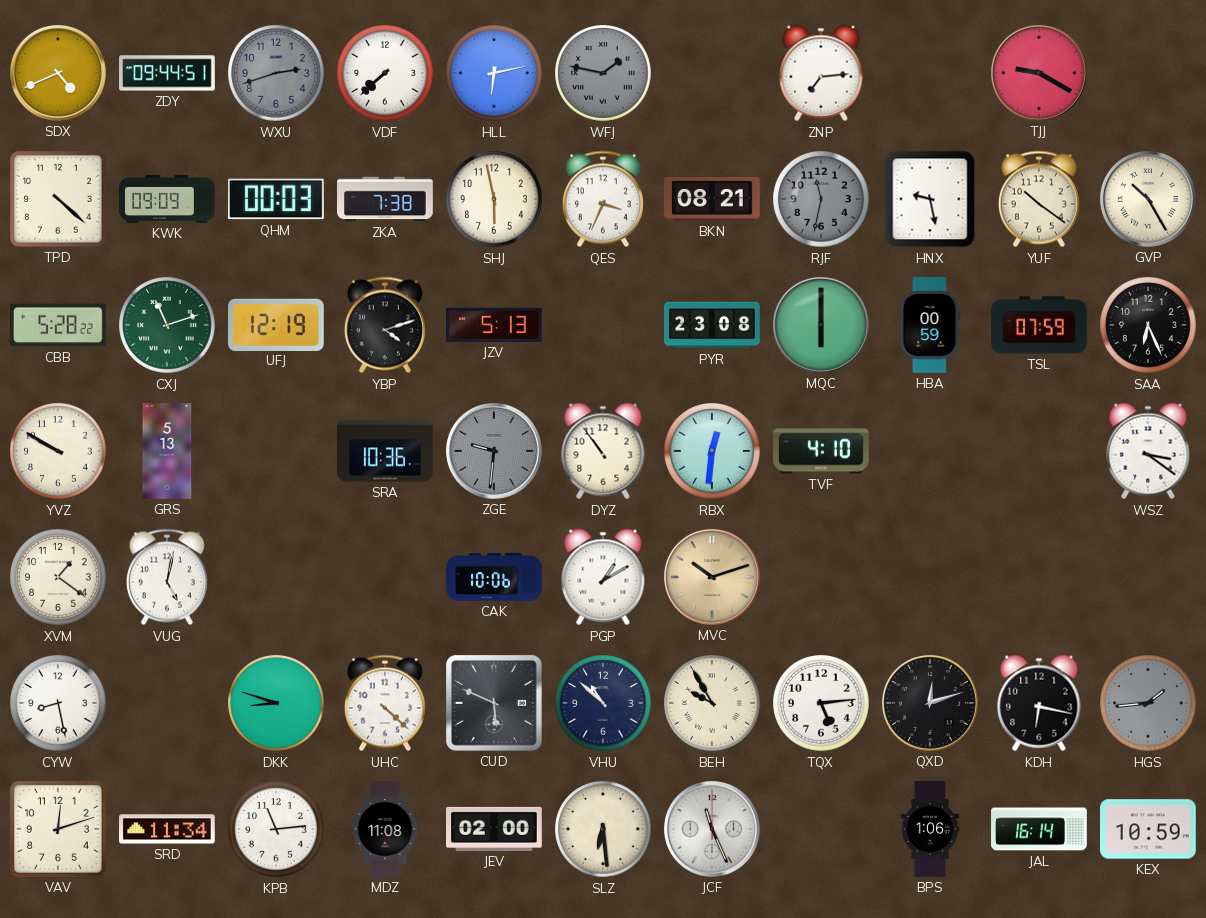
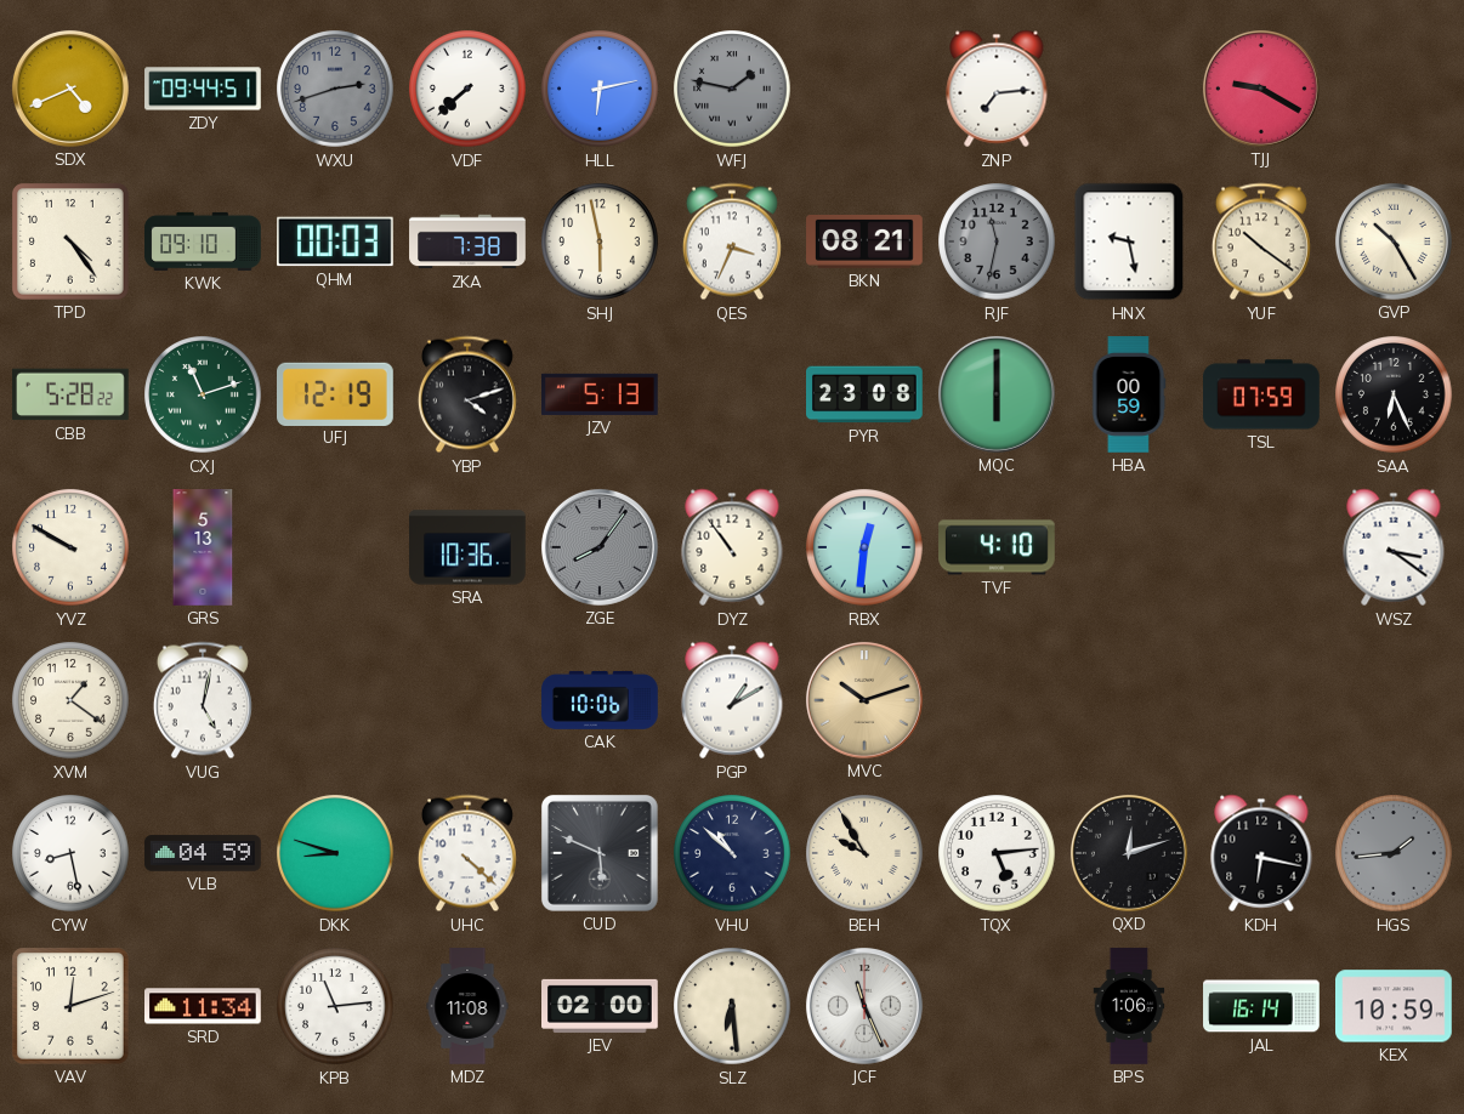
TPD: 4:22 -> 4:24 (72, 243)
KWK: 09:09 -> 09:10 (203, 241)
ZGE: 9:31 -> 8:06 (600, 547)
VLB: none -> 04:59 (203, 853)
